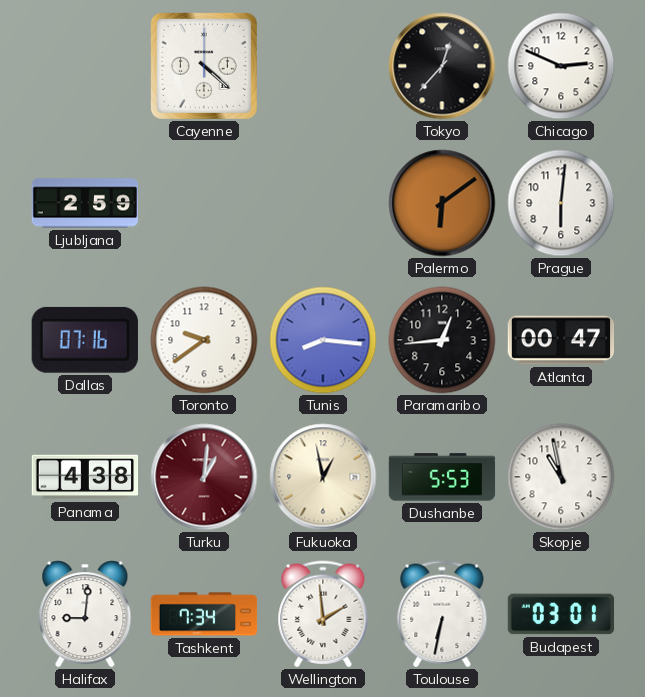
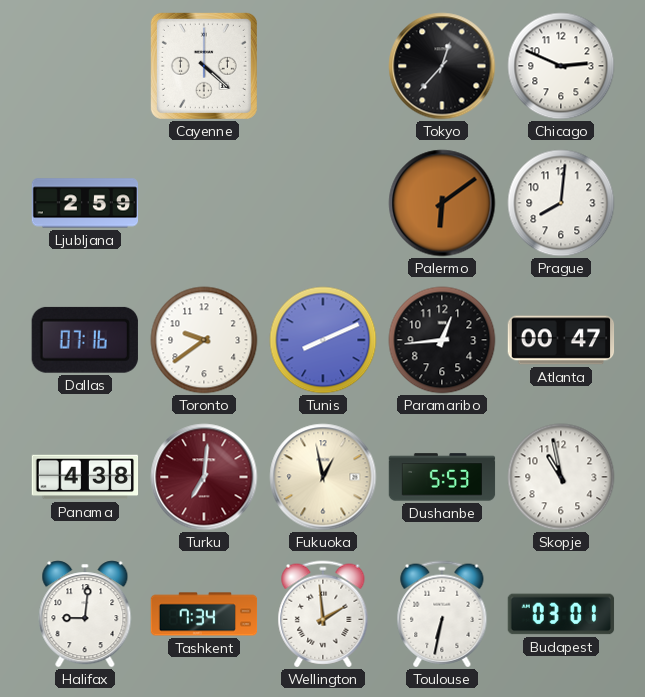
Prague: 6:01 -> 8:01 (561, 203)
Tunis: 8:16 -> 8:11 (323, 340)
Turku: 1:01 -> 7:01 (204, 477)
